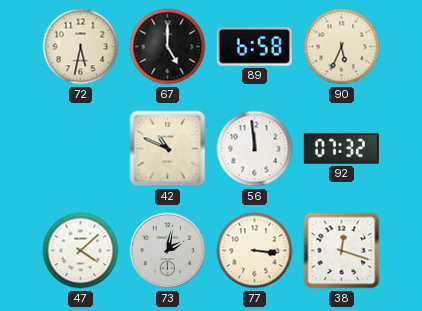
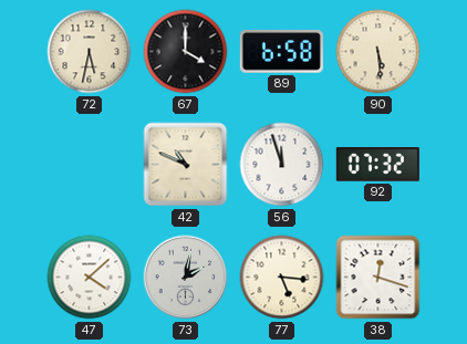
67: 5:00 -> 4:00 (186, 52)
90: 5:34 -> 5:29 (378, 52)
56: 11:59 -> 11:57 (282, 165)
77: 3:16 -> 5:16 (282, 278)
